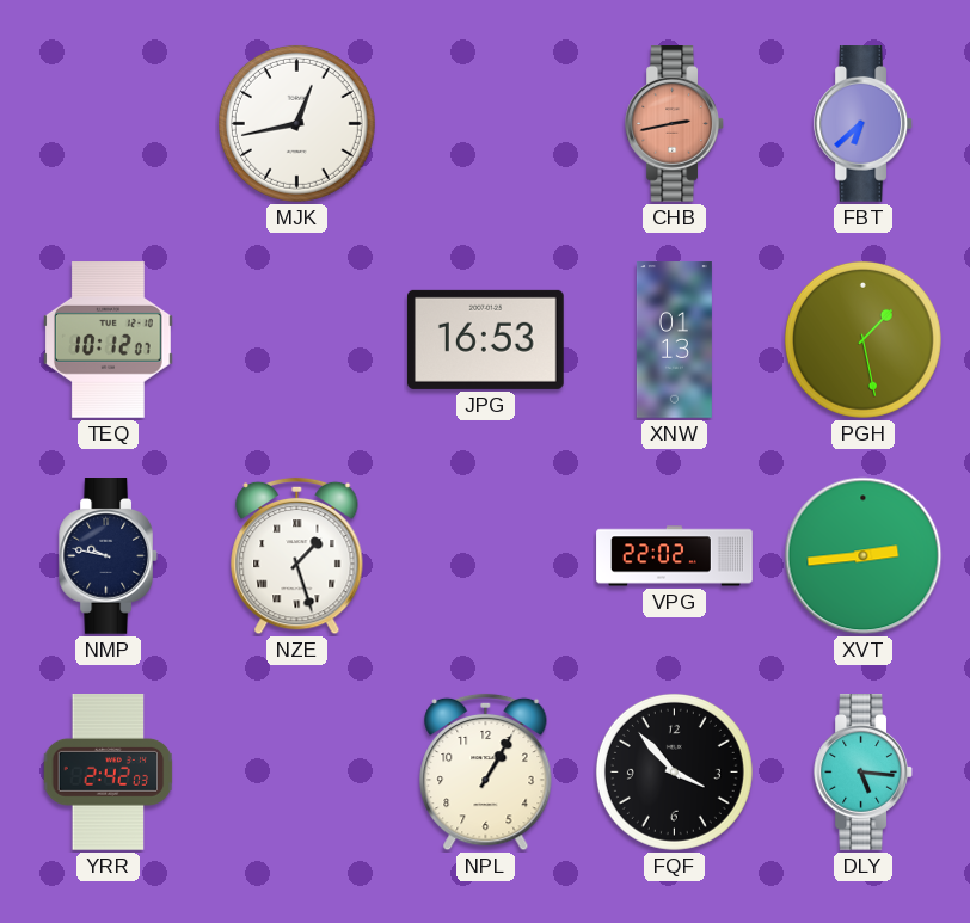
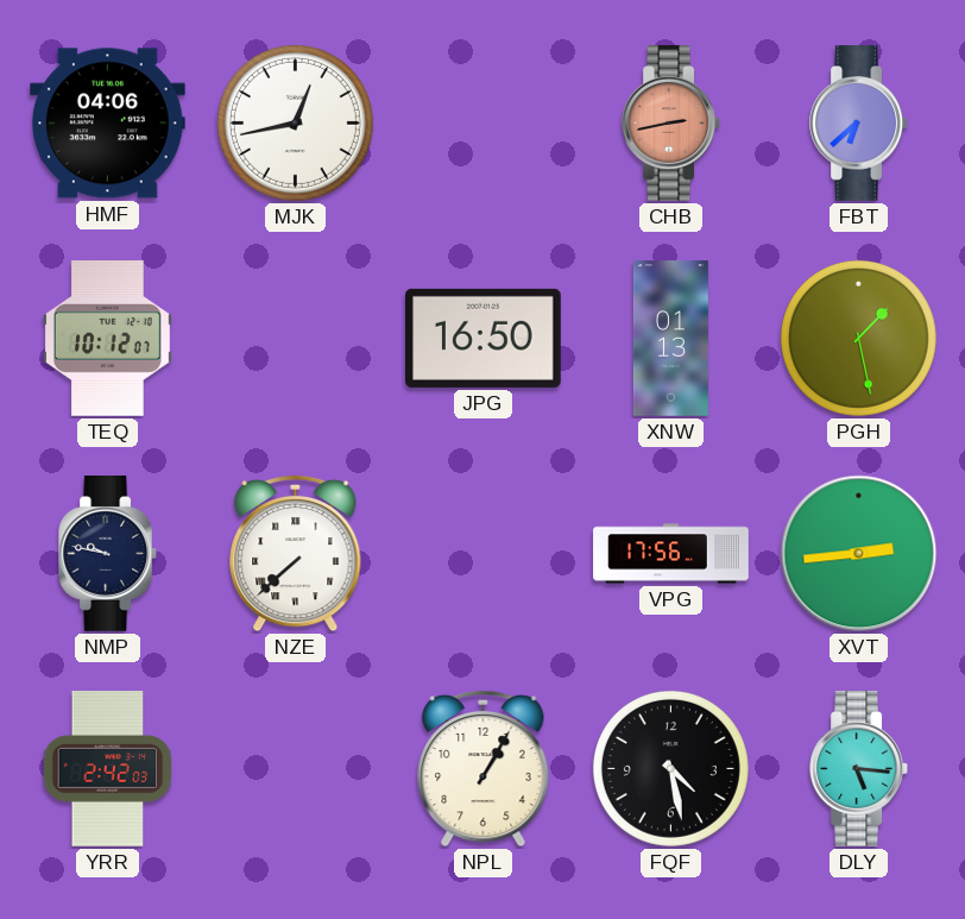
HMF: none -> 04:06 (108, 124)
JPG: 16:53 -> 16:50 (484, 338)
NZE: 1:27 -> 7:38 (296, 554)
VPG: 22:02 -> 17:56 (671, 554)
FQF: 3:53 -> 4:28 (670, 768)
